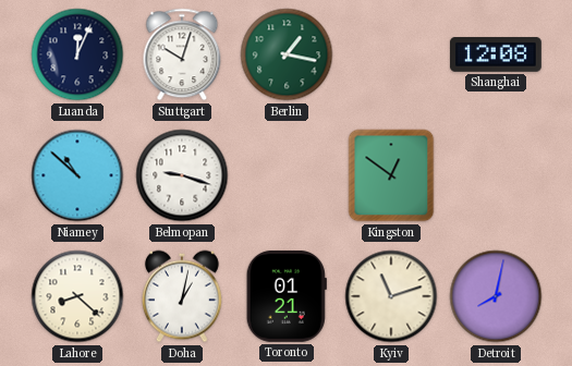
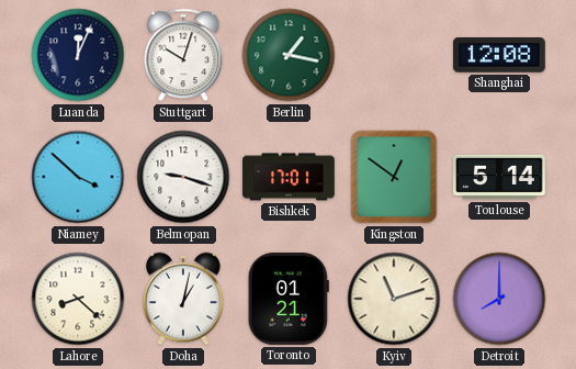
Niamey: 10:52 -> 3:52 (78, 177)
Bishkek: none -> 17:01 (290, 177)
Toulouse: none -> 5:14 (500, 177)
Detroit: 8:02 -> 8:00 (499, 299)
